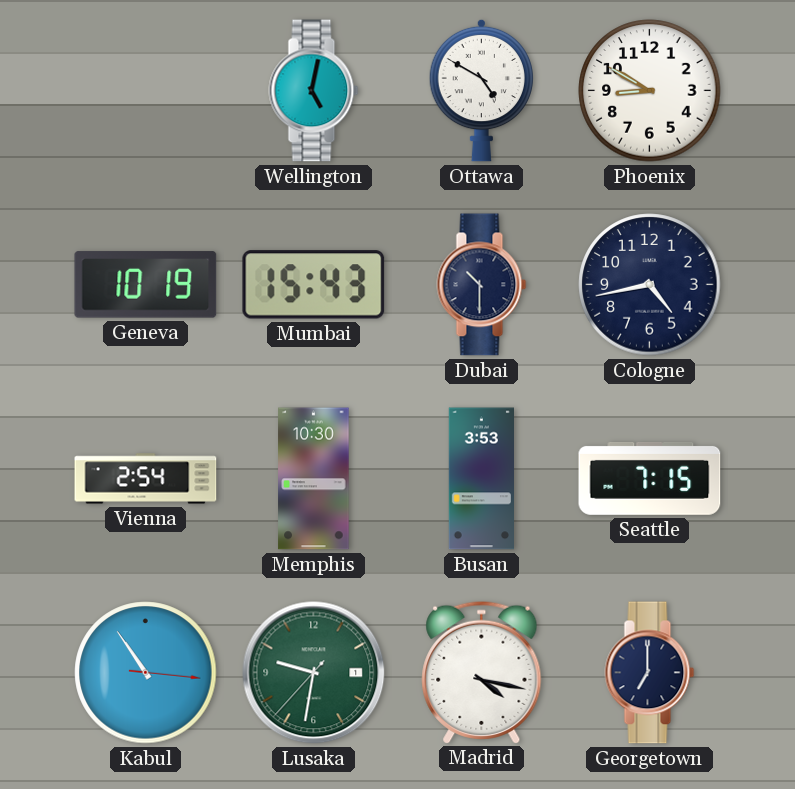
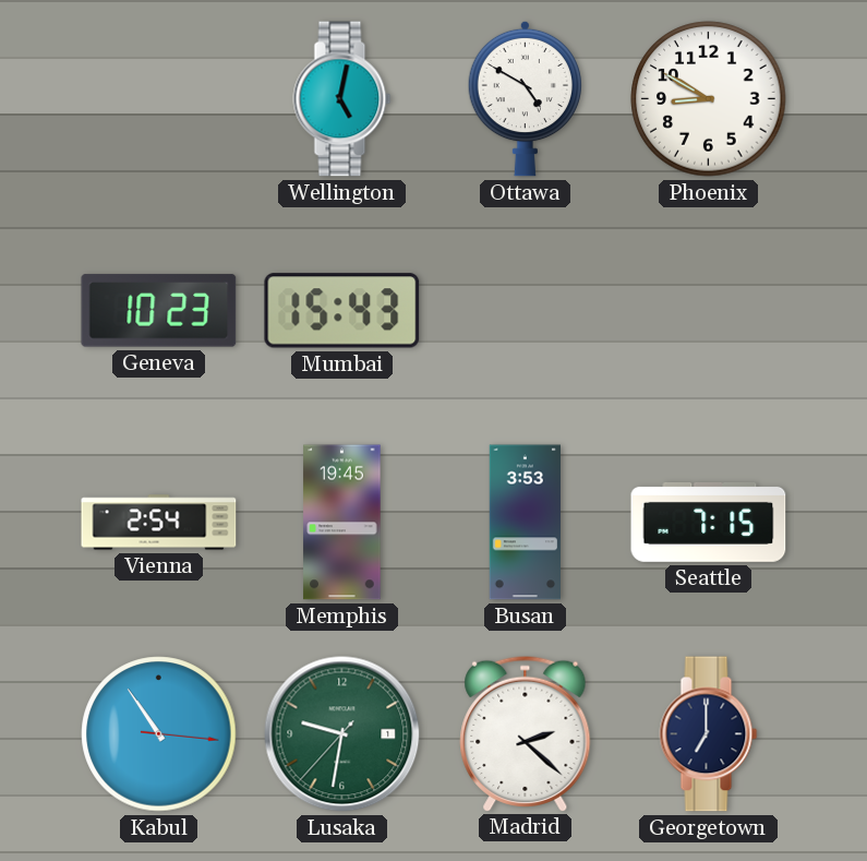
Geneva: 10:19 -> 10:23 (159, 311)
Dubai: 10:30 -> none (482, 285)
Cologne: 4:43 -> none (650, 285)
Memphis: 10:30 -> 19:45 (342, 523)
Madrid: 4:17 -> 2:22 (526, 733)
